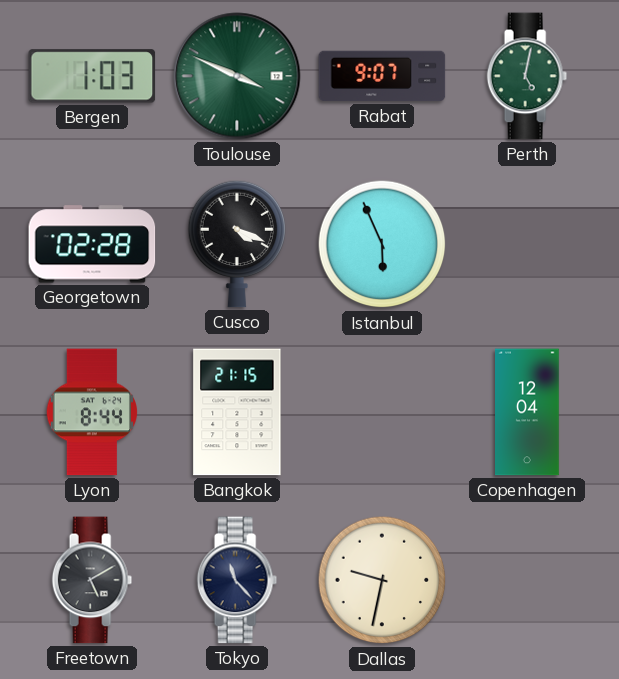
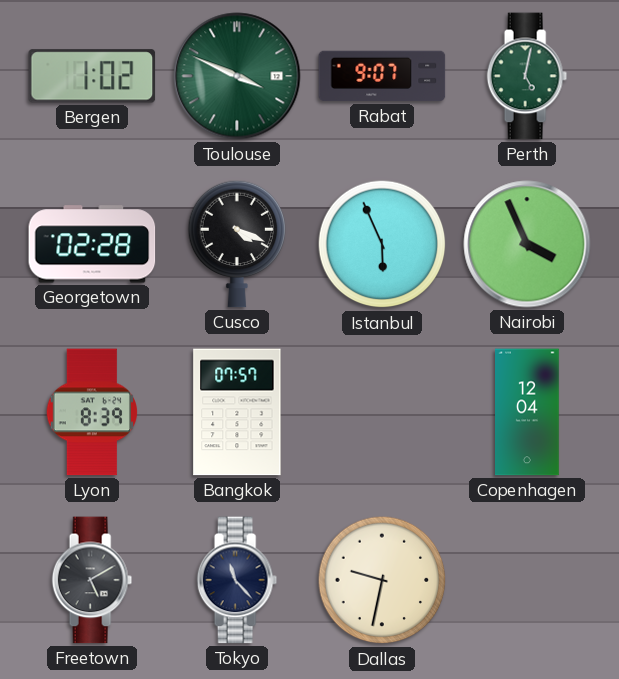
Bergen: 1:03 -> 1:02 (92, 76)
Nairobi: none -> 3:56 (527, 244)
Lyon: 8:44 -> 8:39 (92, 412)
Bangkok: 21:15 -> 07:57 (237, 412)
